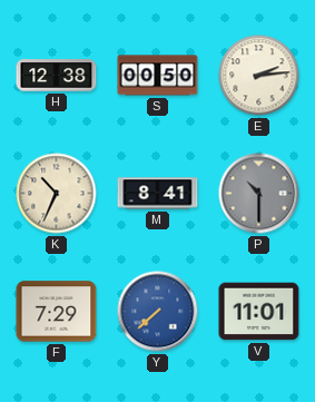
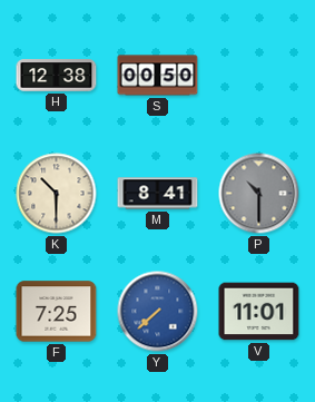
E: 2:14 -> none (259, 76)
K: 10:34 -> 10:30 (57, 194)
F: 7:29 -> 7:25 (57, 312)
